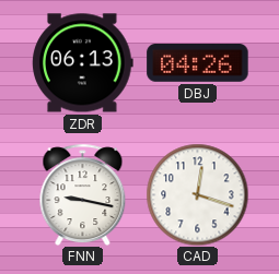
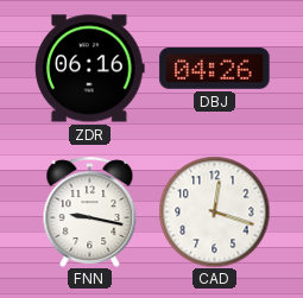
ZDR: 06:13 -> 06:16 (90, 69)
